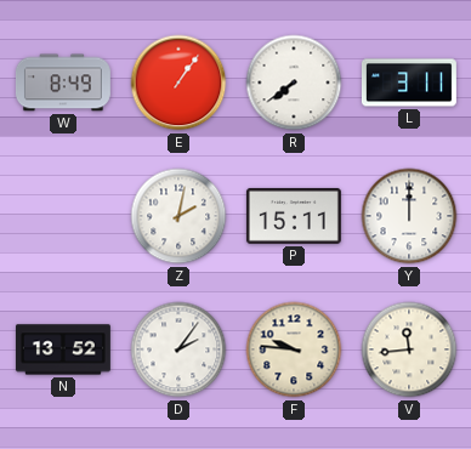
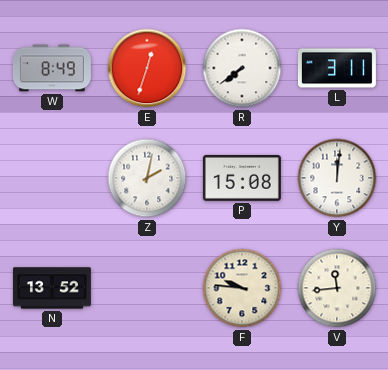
E: 1:06 -> 12:33 (147, 68)
P: 15:11 -> 15:08 (242, 178)
Y: 12:00 -> 12:01 (337, 178)
D: 2:06 -> none (178, 349)
